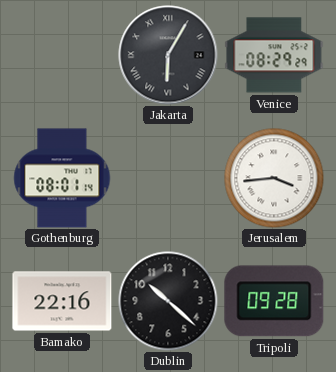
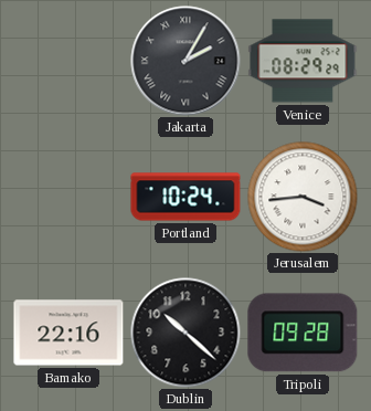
Jakarta: 6:05 -> 2:05 (185, 61)
Gothenburg: 08:01 -> none (62, 178)
Portland: none -> 10:24 (185, 197)
